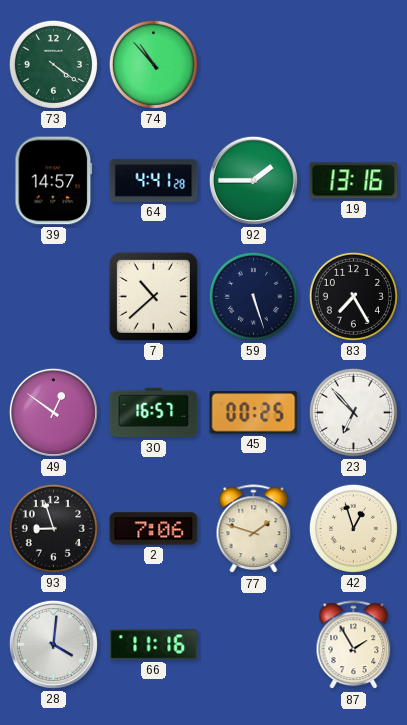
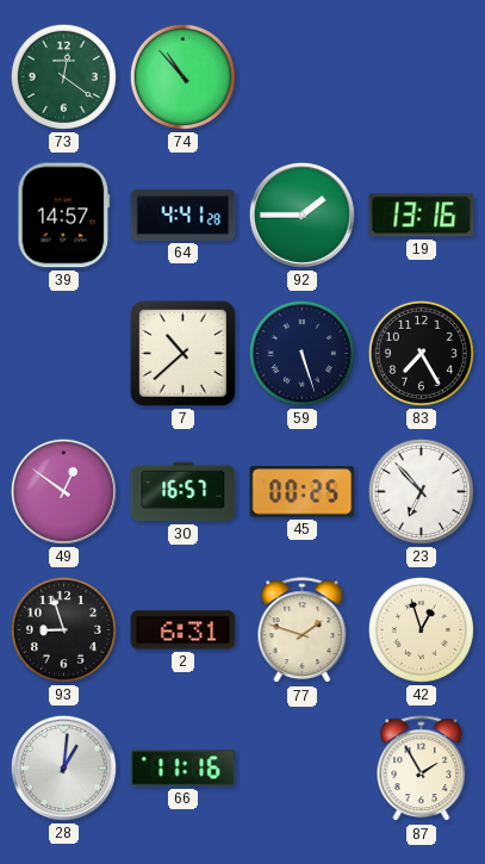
73: 4:21 -> 12:21 (63, 76)
2: 7:06 -> 6:31 (184, 630)
28: 4:01 -> 1:01 (63, 767)
